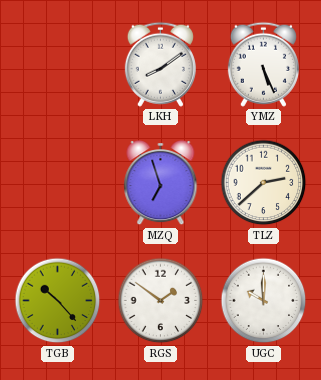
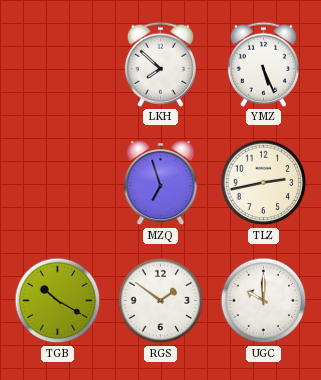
LKH: 8:09 -> 7:52 (160, 64)
TLZ: 2:38 -> 2:43 (264, 183)
TGB: 10:23 -> 10:20 (58, 301)
